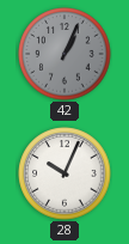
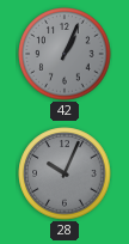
28 dial: white -> grey (64, 173)
